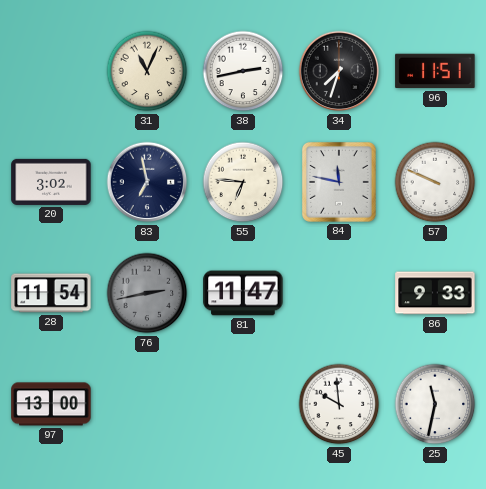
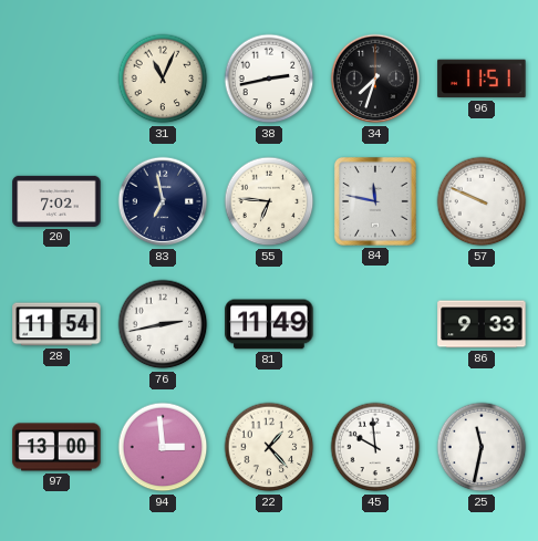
20: 3:02 -> 7:02 (56, 201)
76 dial: grey -> white (163, 324)
81: 11:47 -> 11:49 (269, 324)
94: none -> 2:59 (163, 447)
22: none -> 1:23 (269, 447)
